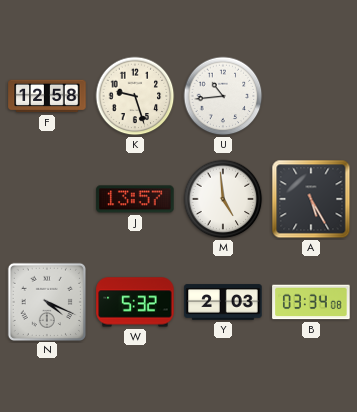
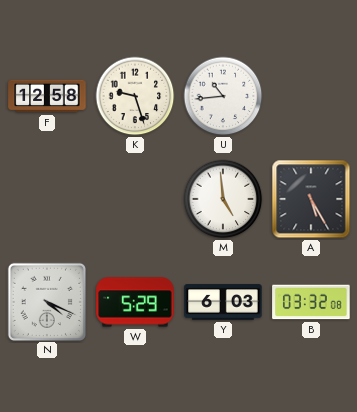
J: 13:57 -> none (135, 199)
W: 5:32 -> 5:29 (135, 302)
Y: 2:03 -> 6:03 (223, 302)
B: 03:34 -> 03:32 (311, 302)
